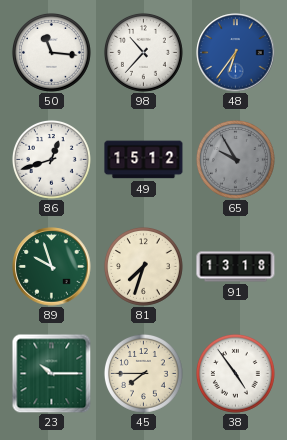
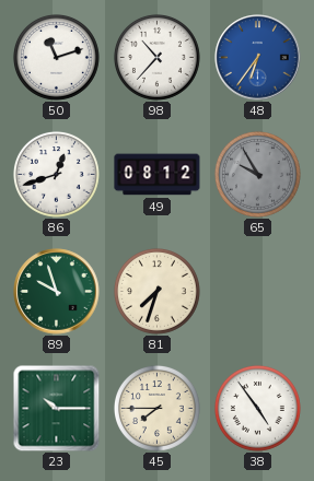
50: 11:16 -> 11:12 (56, 57)
49: 15:12 -> 08:12 (158, 175)
91: 13:18 -> none (236, 267)
